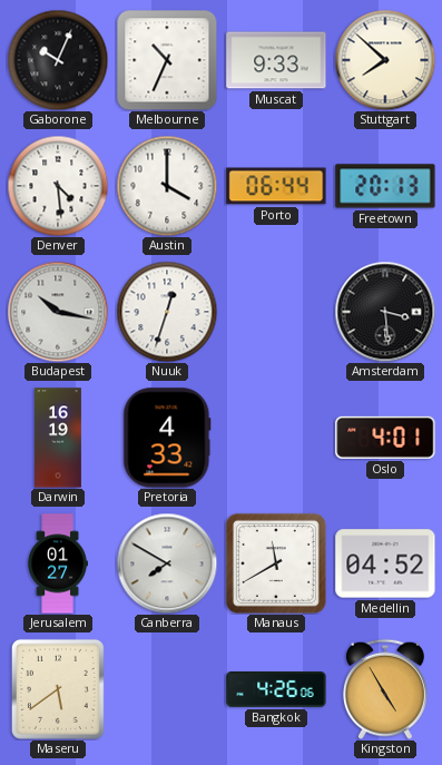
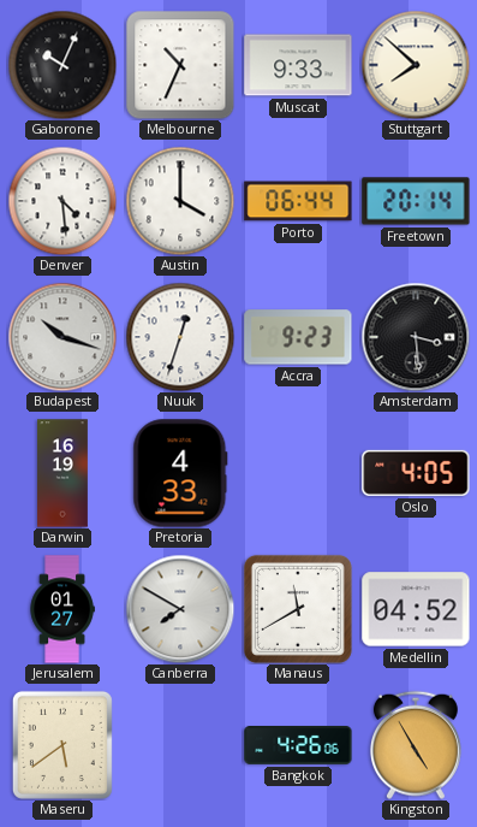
Freetown: 20:13 -> 20:14 (416, 201)
Budapest: 10:17 -> 10:18 (62, 337)
Accra: none -> 9:23 (298, 337)
Oslo: 4:01 -> 4:05 (416, 473)
